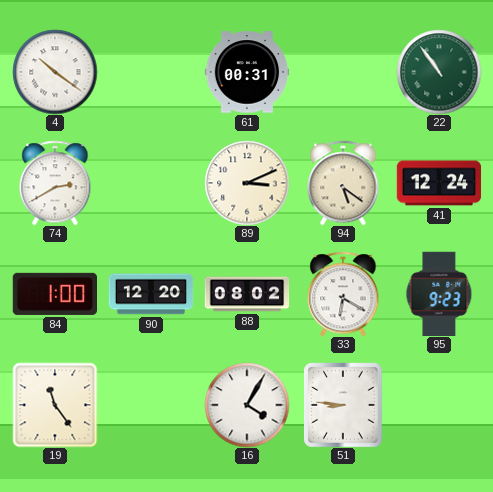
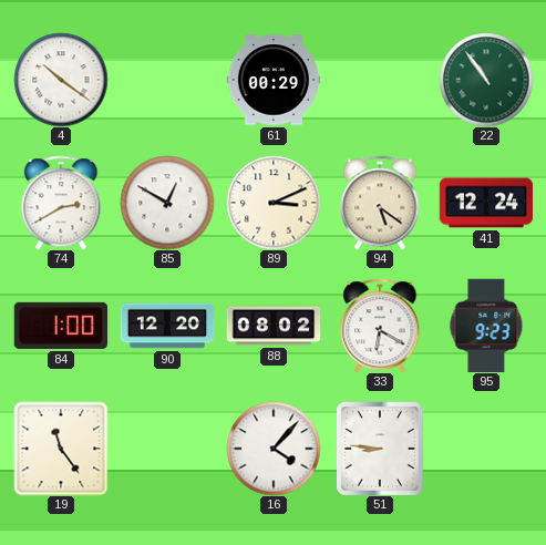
61: 00:31 -> 00:29 (274, 80)
85: none -> 12:50 (167, 203)
16: 4:05 -> 4:07 (274, 449)
